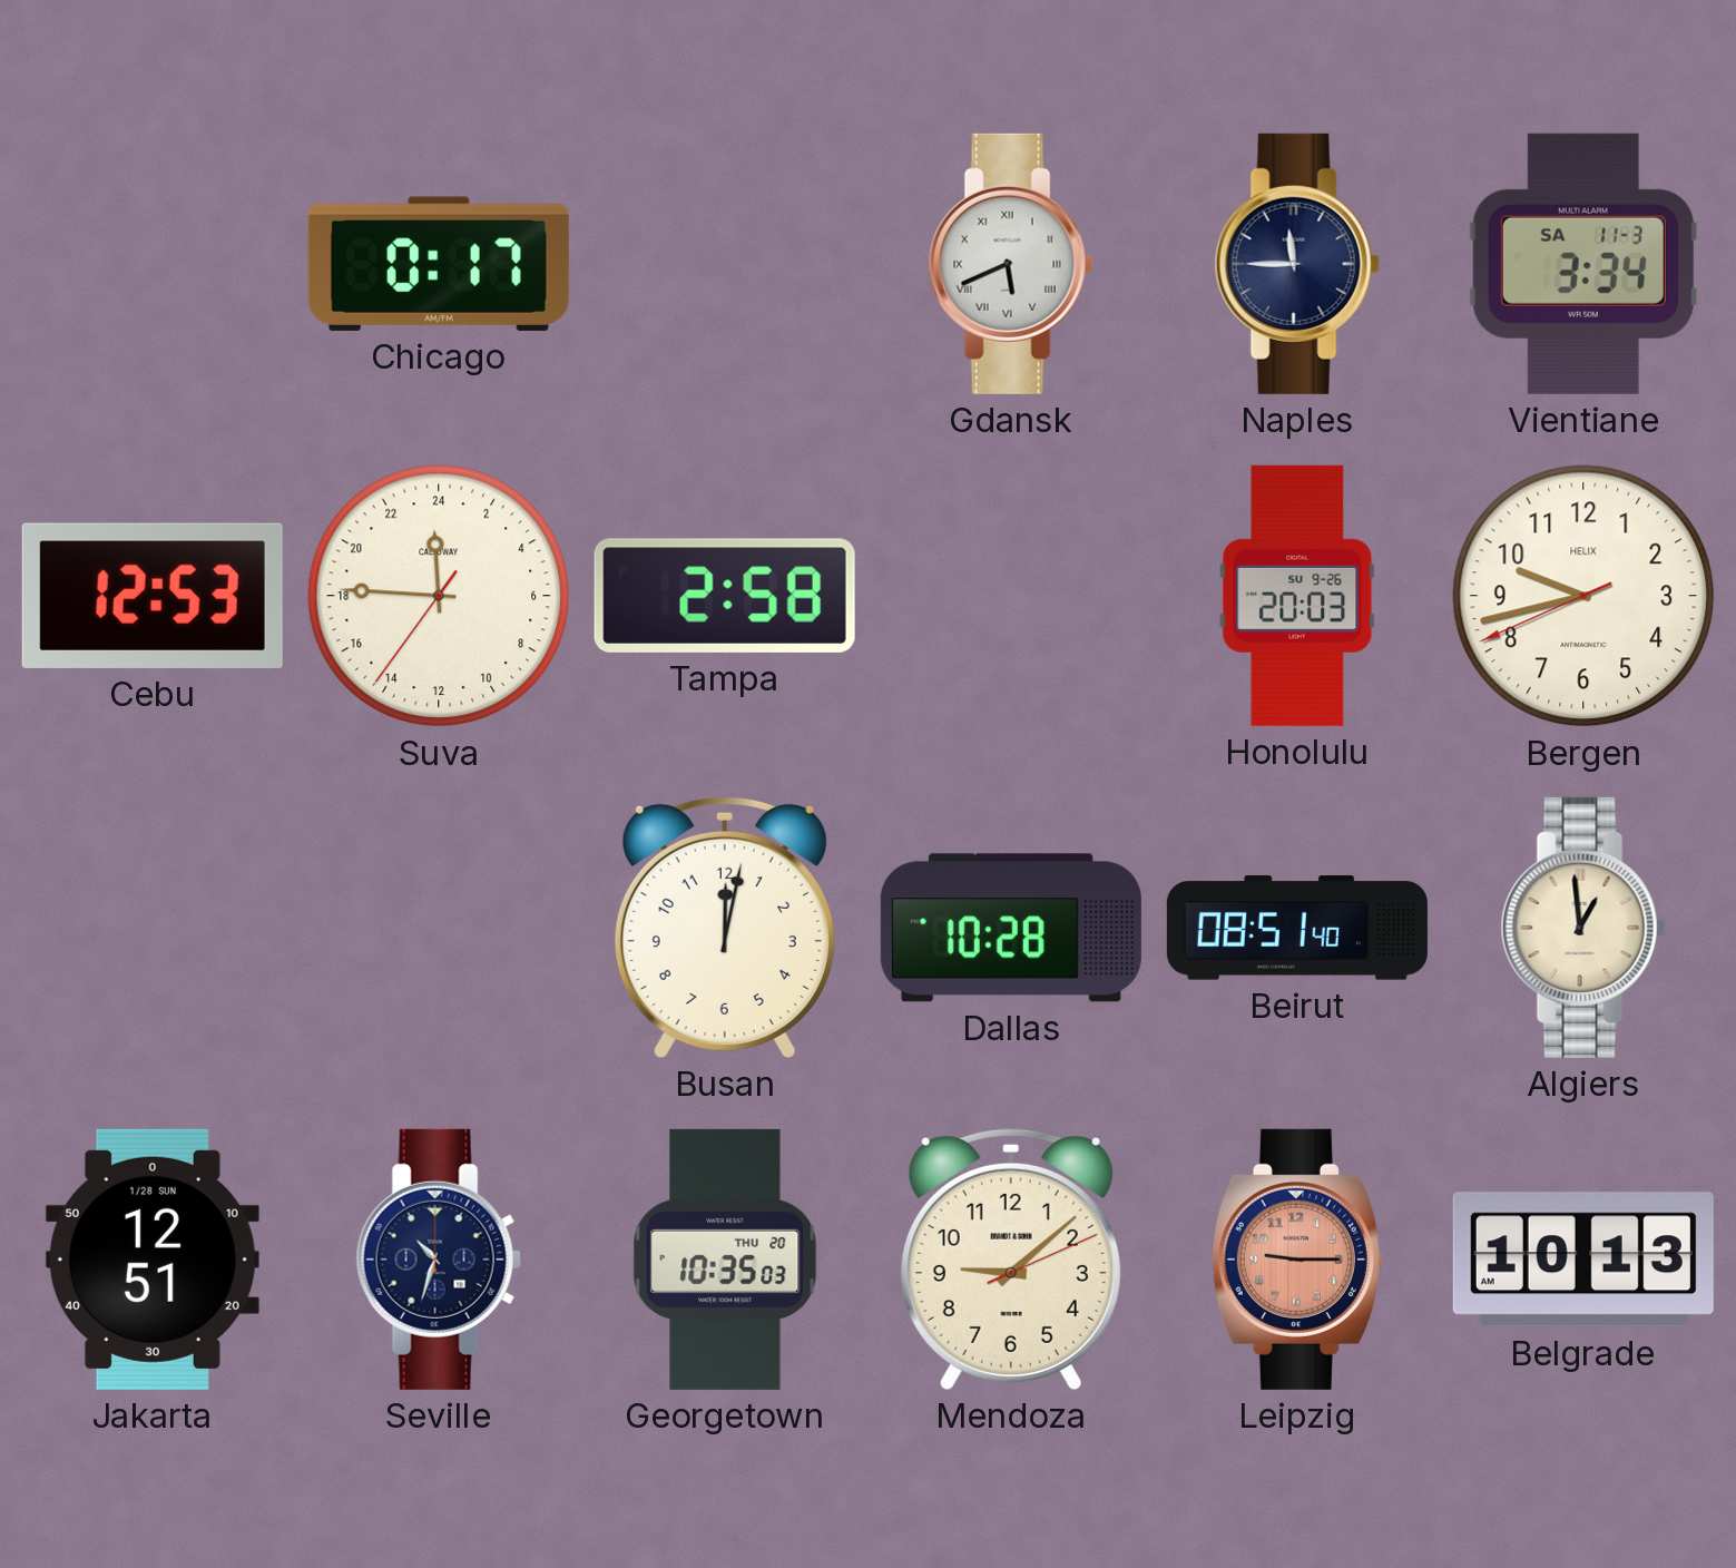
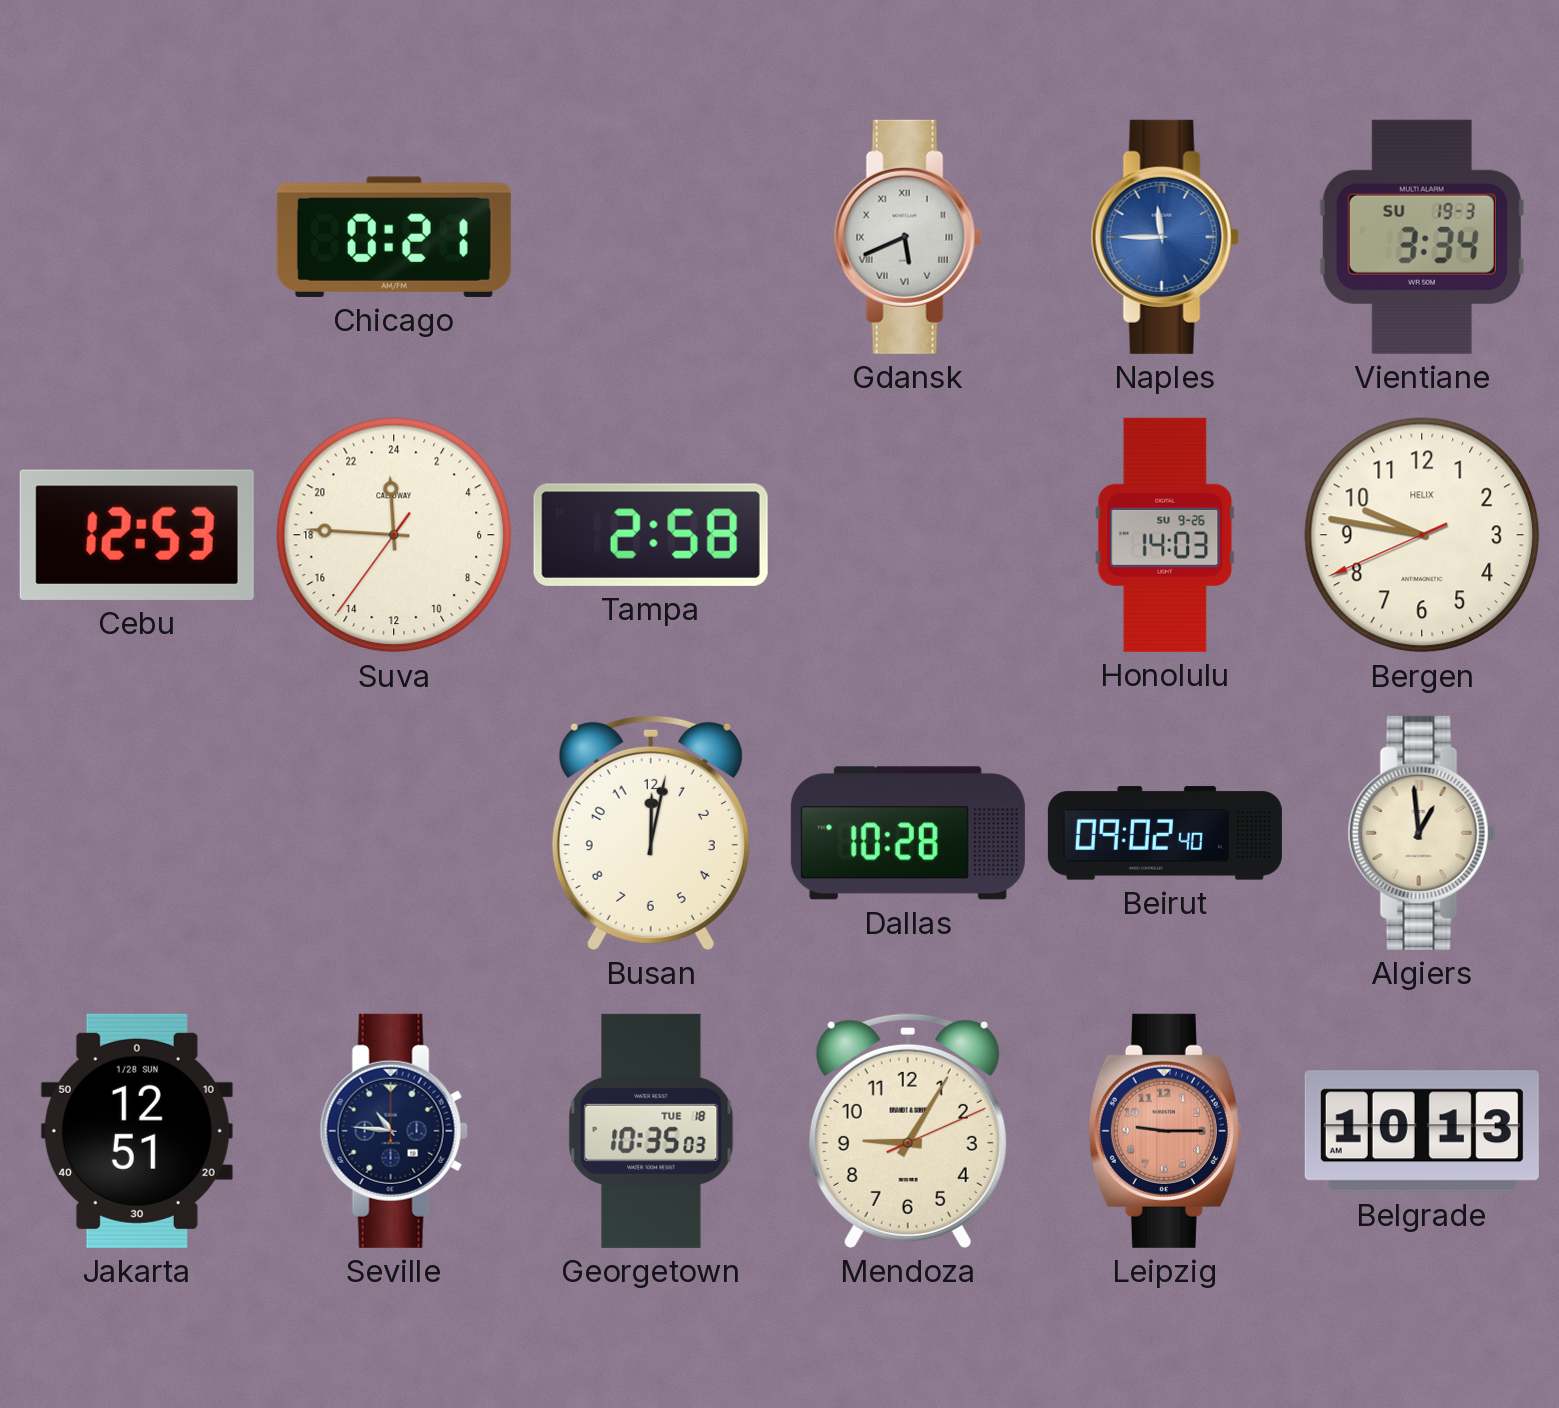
Chicago: 0:17 -> 0:21 (394, 237)
Naples dial: navy -> blue (1165, 237)
Vientiane date: SA 11-3 -> SU 19-3 (1422, 237)
Honolulu: 20:03 -> 14:03 (1165, 535)
Bergen: 9:42 -> 9:46 (1422, 535)
Beirut: 08:51 -> 09:02 (1165, 833)
Seville: 10:33 -> 10:46 (394, 1131)
Georgetown date: THU 20 -> TUE 18 (651, 1131)
Mendoza: 9:08 -> 9:05 (908, 1130)
